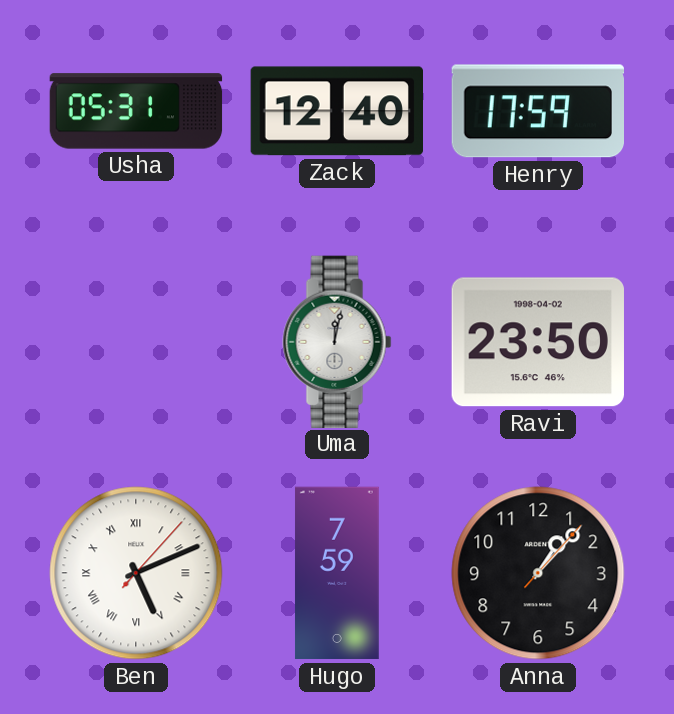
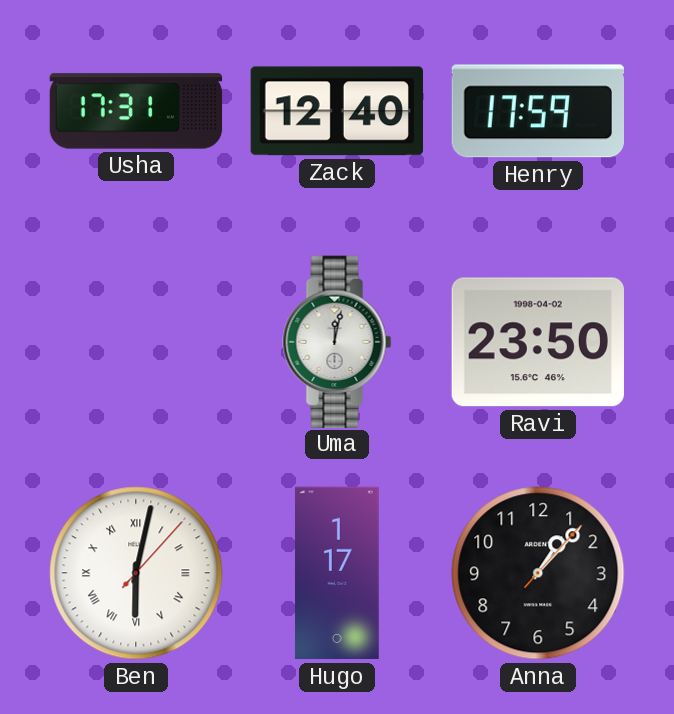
Usha: 05:31 -> 17:31 (136, 111)
Ben: 5:11 -> 6:02 (136, 573)
Hugo: 7:59 -> 1:17 (337, 573)
